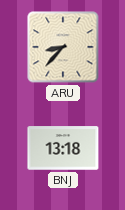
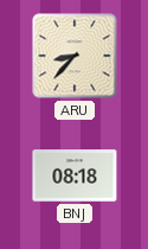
BNJ: 13:18 -> 08:18 (75, 175)
